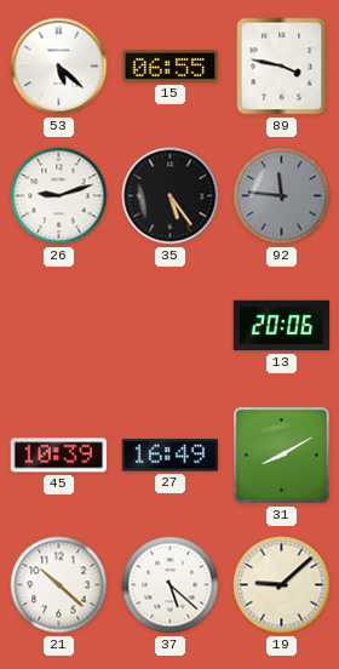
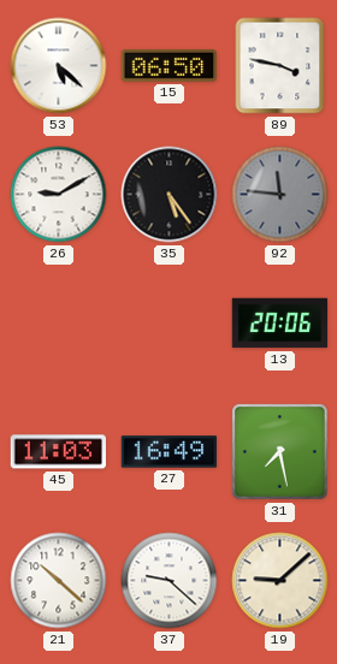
15: 06:55 -> 06:50 (170, 65)
26: 9:12 -> 9:10 (59, 195)
45: 10:39 -> 11:03 (59, 452)
31: 8:10 -> 7:28 (280, 452)
37: 5:22 -> 9:22 (170, 581)
